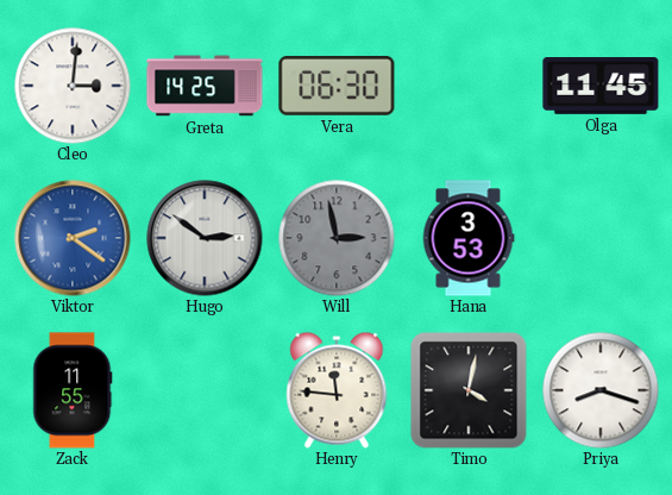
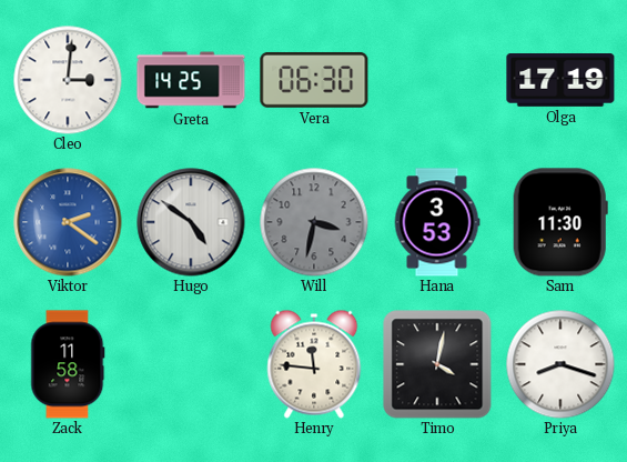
Olga: 11:45 -> 17:19 (560, 81)
Hugo: 2:51 -> 4:51 (191, 222)
Will: 2:58 -> 3:32 (314, 222)
Sam: none -> 11:30 (560, 222)
Zack: 11:55 -> 11:58 (68, 364)
